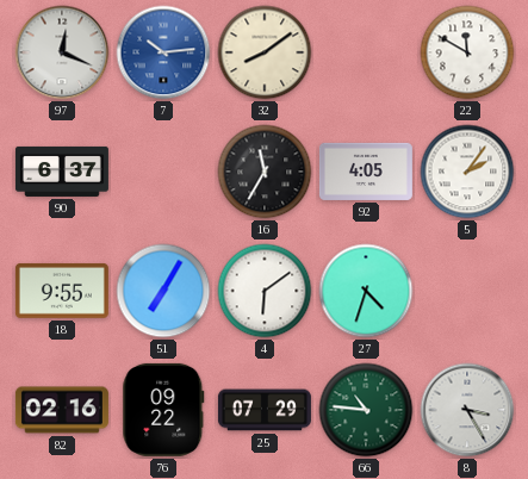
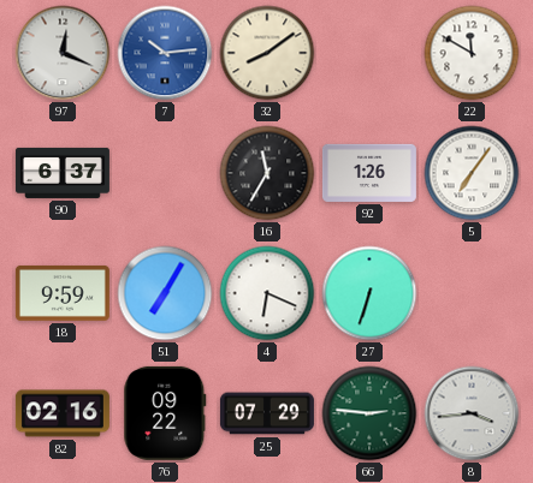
92: 4:05 -> 1:26 (369, 173)
5: 2:06 -> 7:06 (472, 173)
18: 9:55 -> 9:59 (63, 293)
4: 6:09 -> 6:19 (267, 293)
27: 4:33 -> 6:33 (369, 293)
66: 10:46 -> 2:46 (369, 413)
8: 3:25 -> 3:44 (472, 413)
